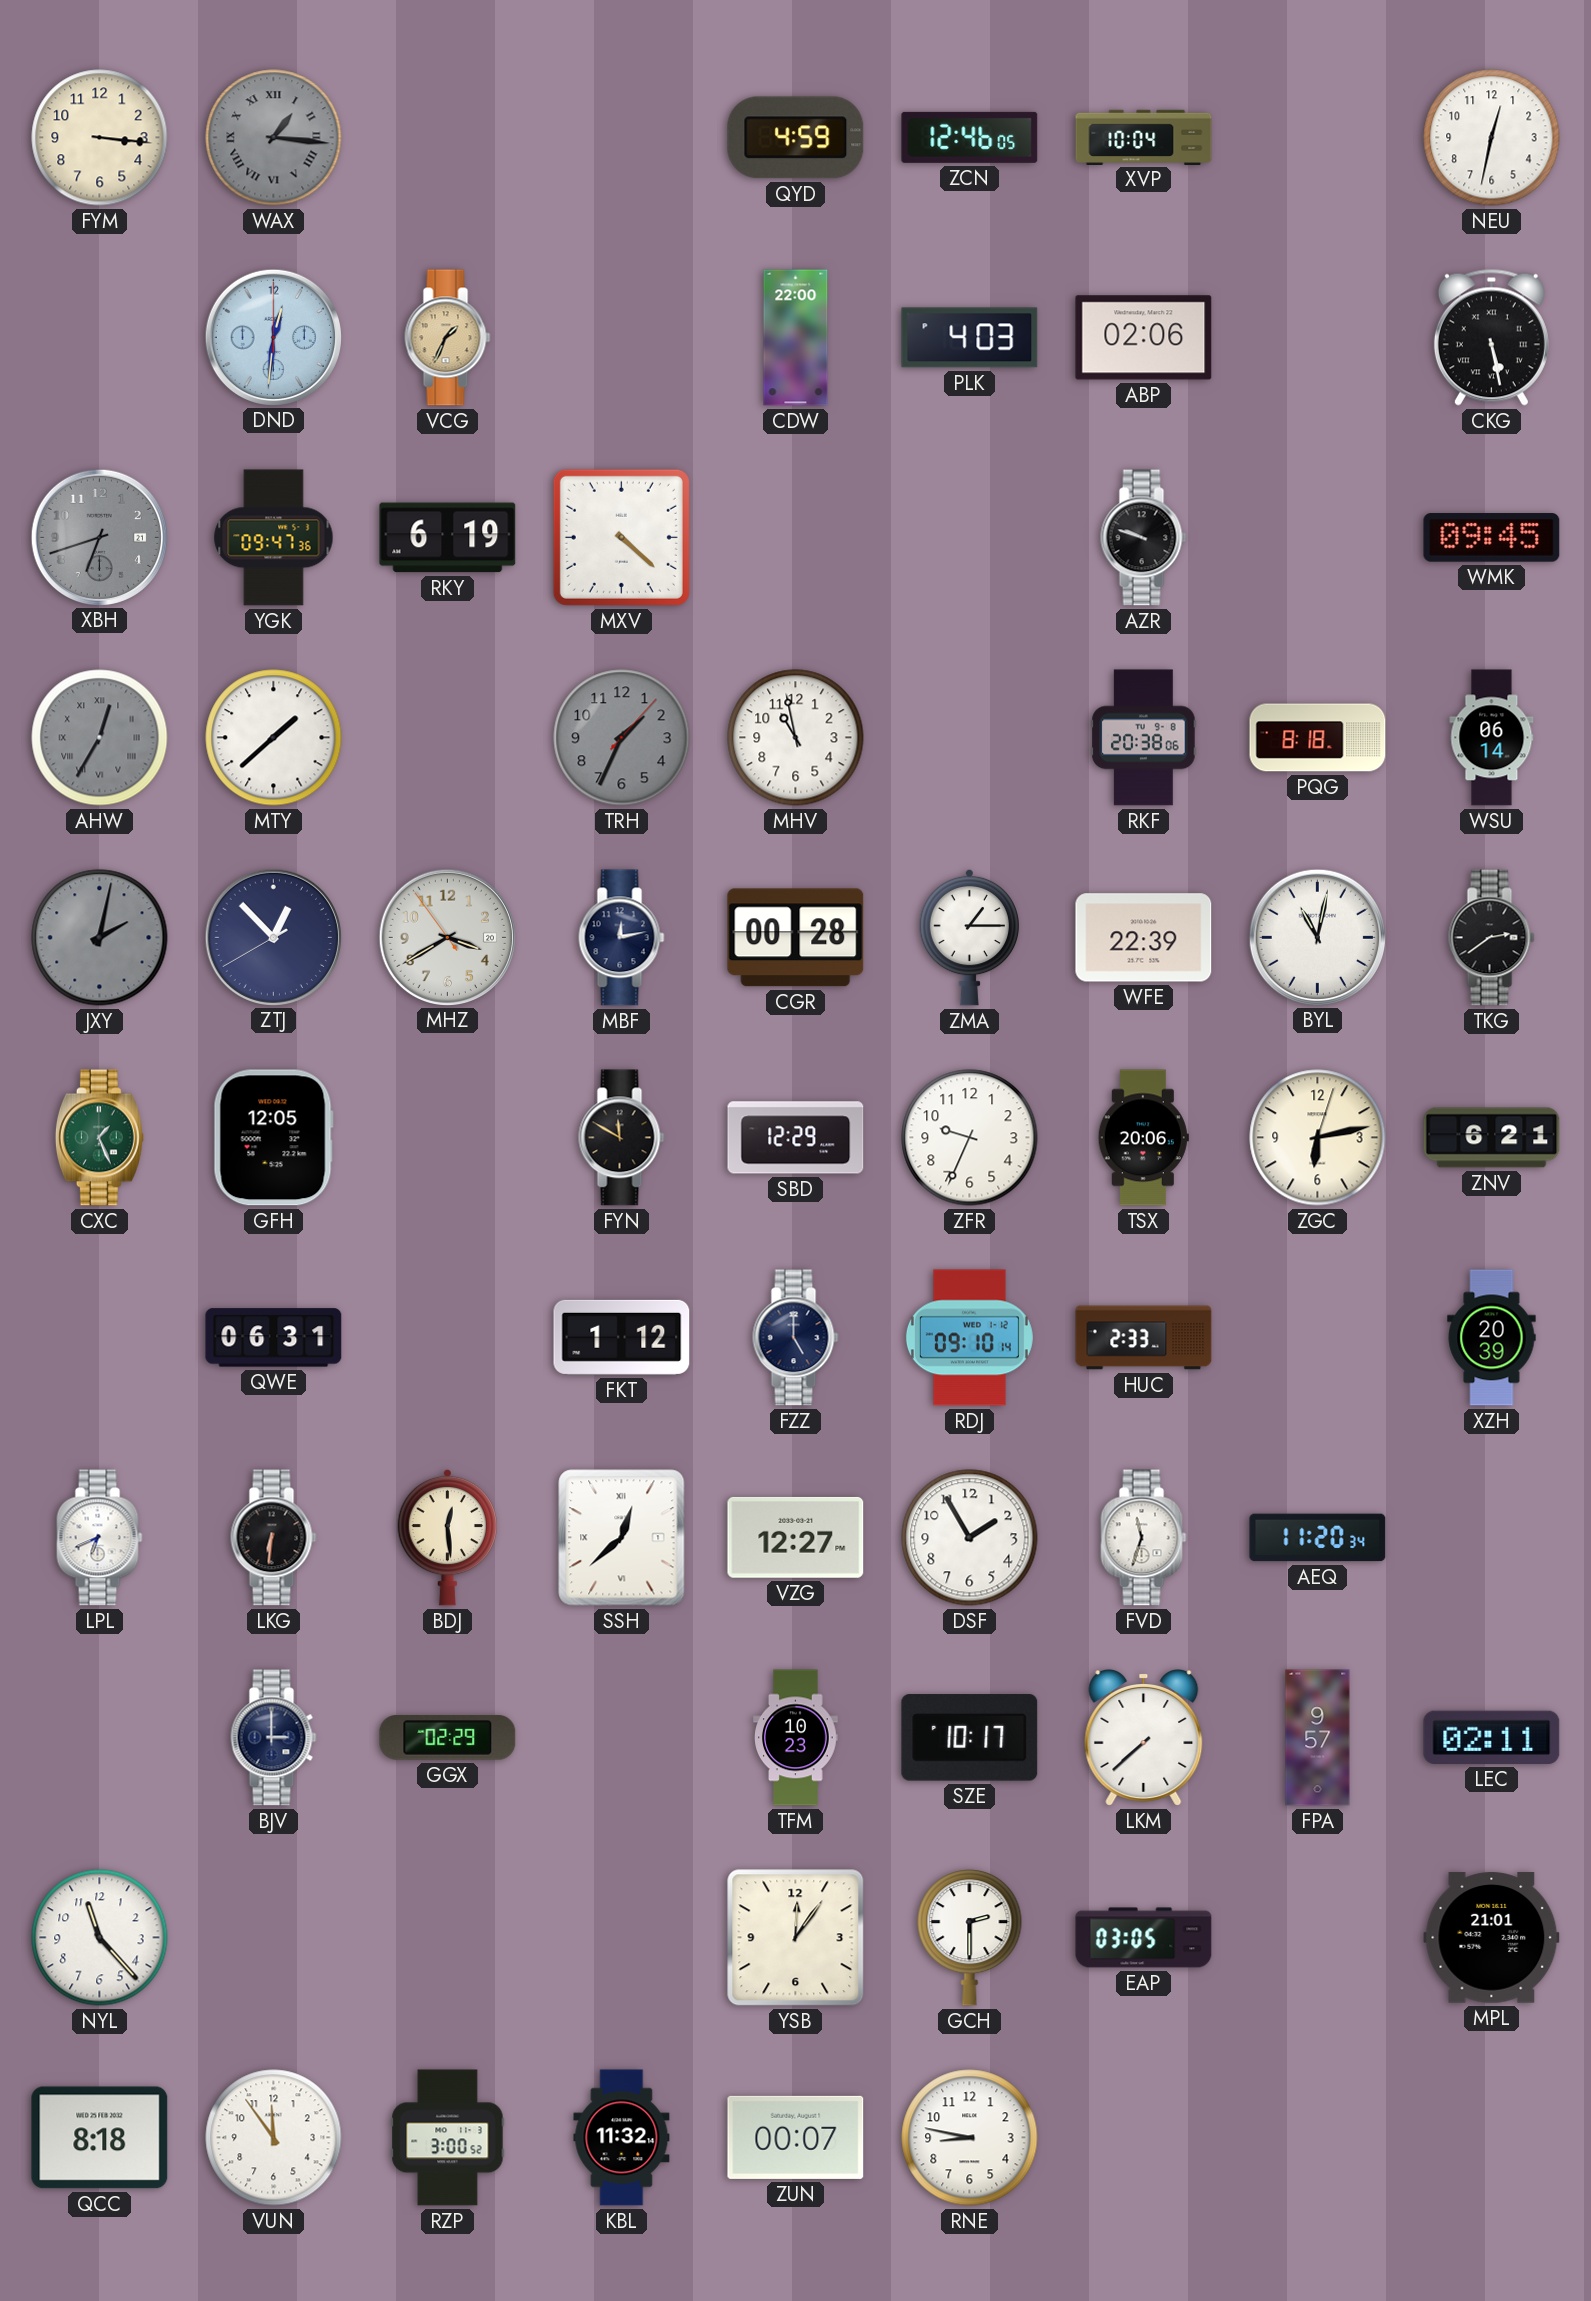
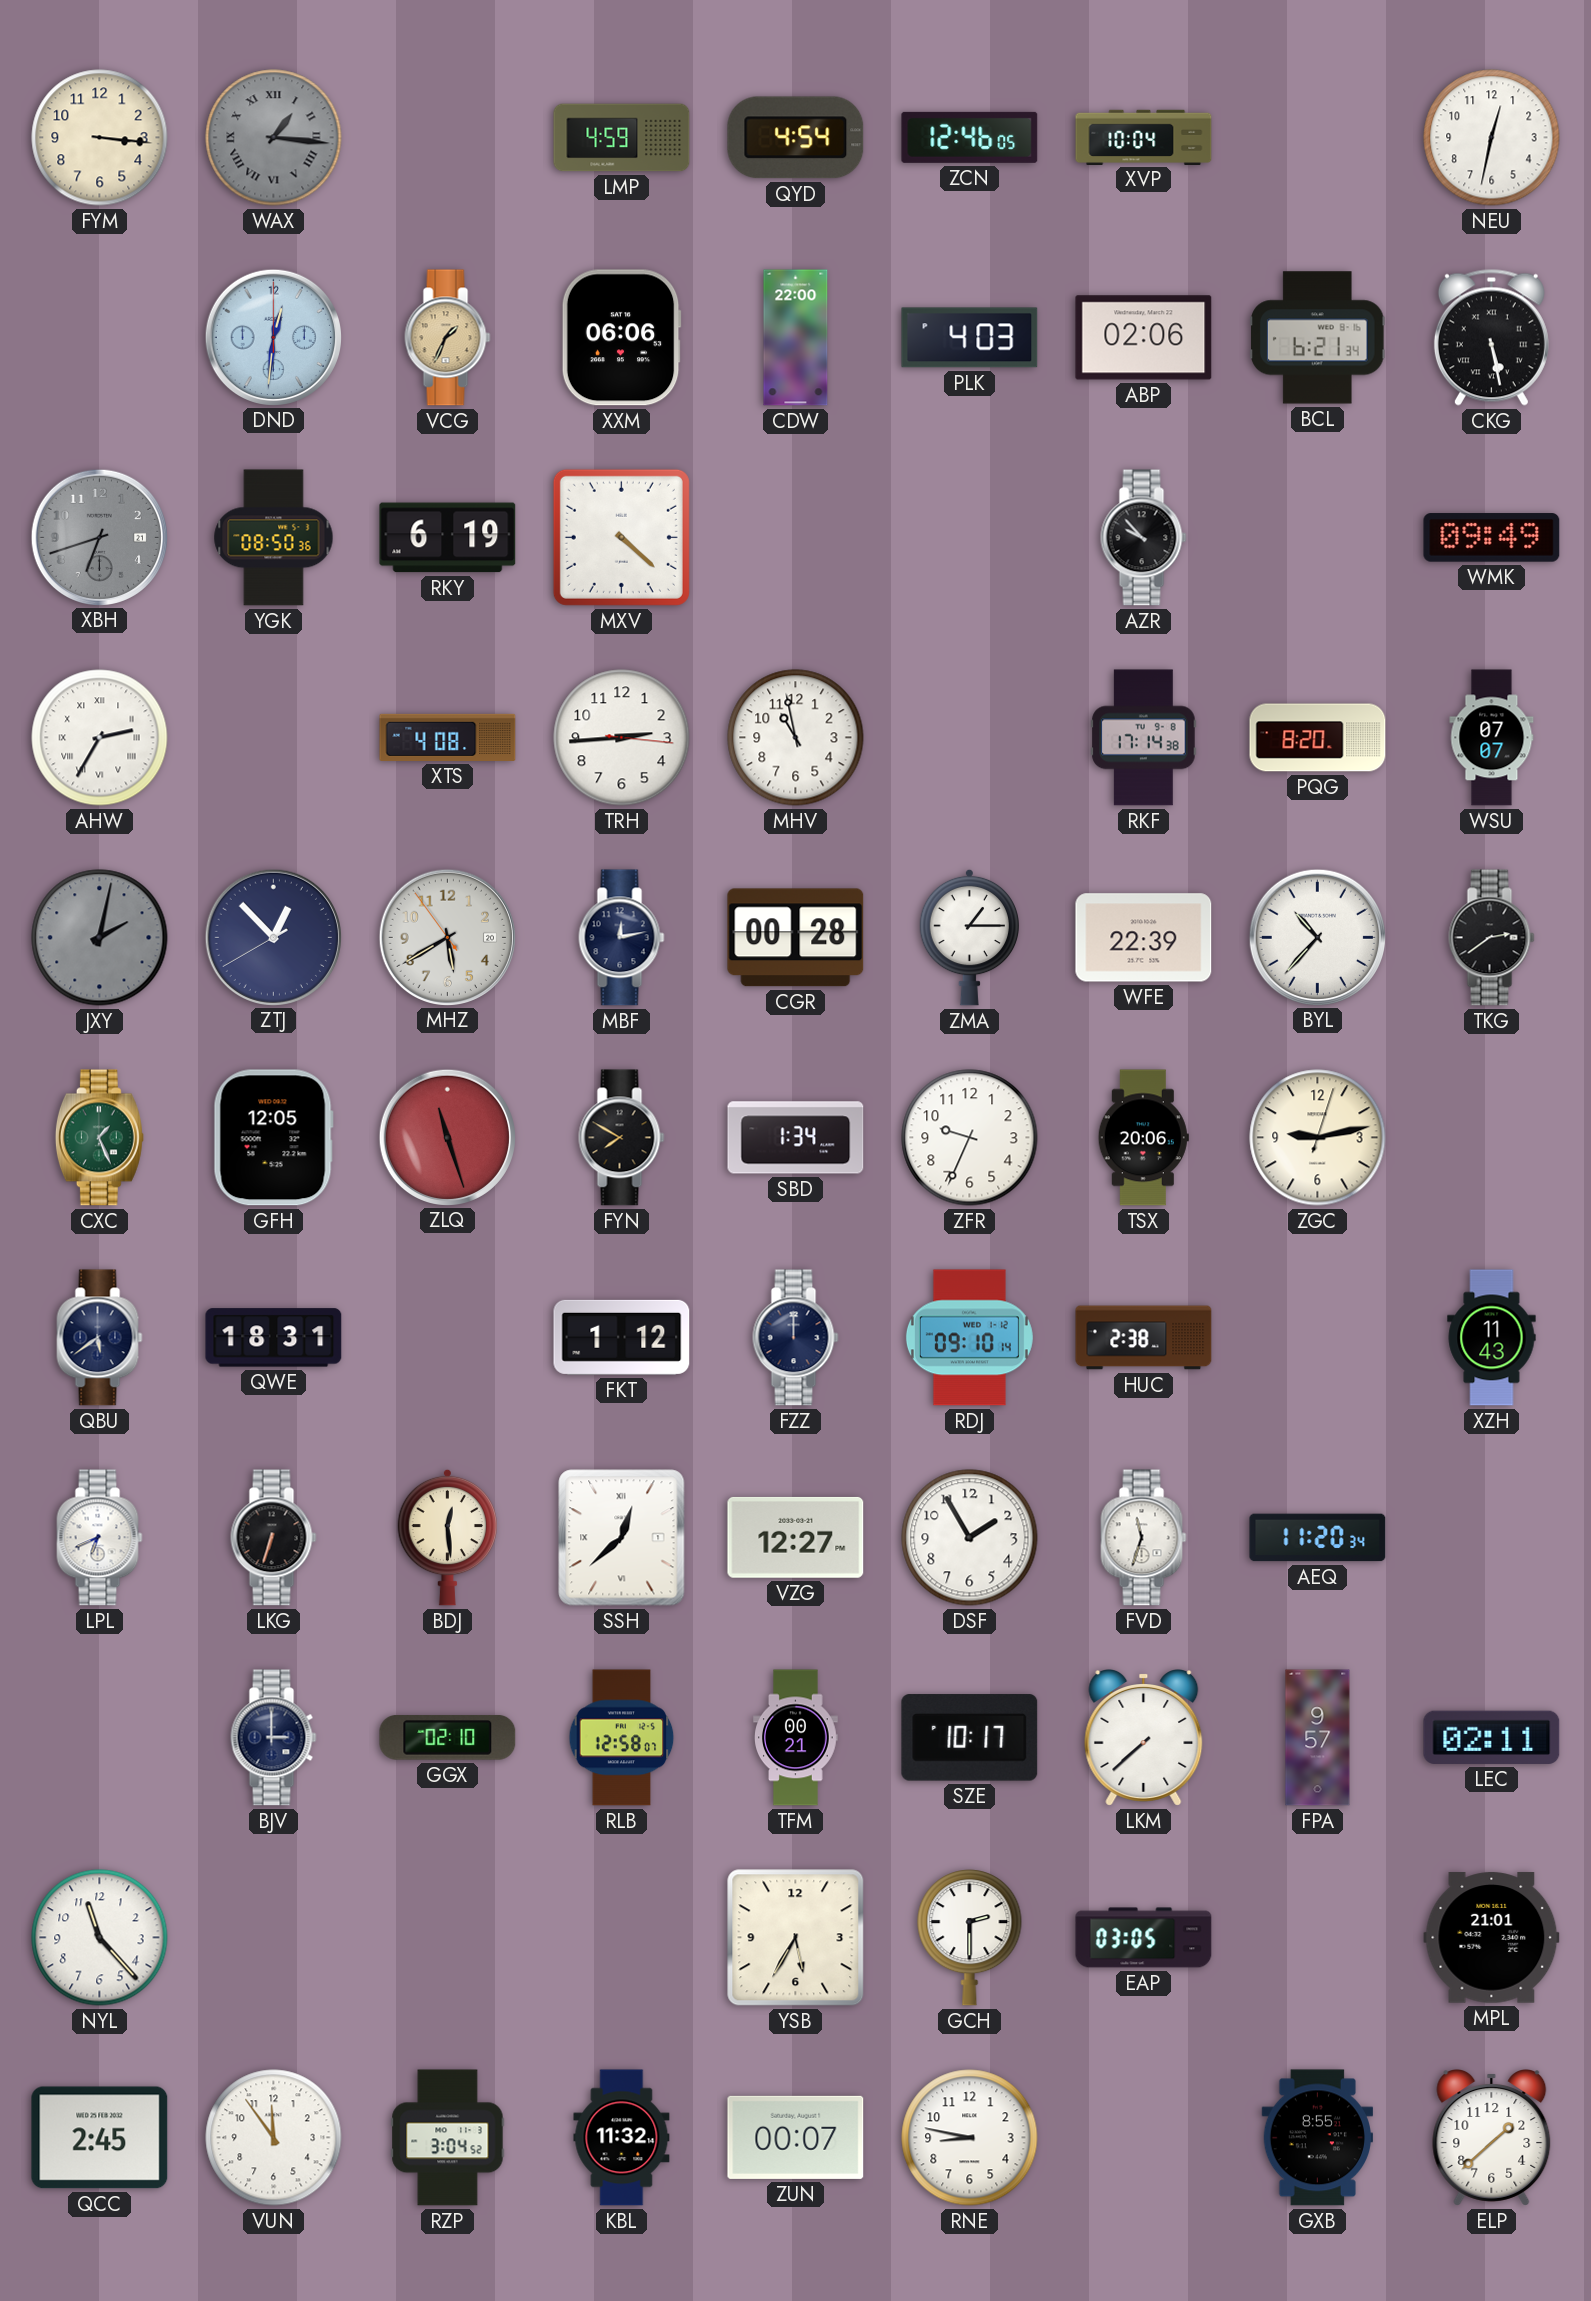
LMP: none -> 4:59 (622, 138)
QYD: 4:59 -> 4:54 (796, 138)
XXM: none -> 06:06 (621, 338)
BCL: none -> 6:21 (1317, 338)
YGK: 09:47 -> 08:50 (274, 538)
AZR: 9:48 -> 9:53 (1144, 538)
WMK: 09:45 -> 09:49 (1492, 538)
AHW: 12:35 -> 2:35 (100, 738)
AHW dial: grey -> white (100, 738)
MTY: 1:38 -> none (274, 738)
XTS: none -> 4:08 (448, 737)
TRH: 1:34 -> 2:44 (622, 738)
TRH dial: grey -> white (622, 738)
RKF: 20:38 -> 17:14 (1144, 738)
PQG: 8:18 -> 8:20 (1318, 738)
WSU: 06:14 -> 07:07 (1492, 738)
MHZ: 3:39 -> 5:39 (447, 937)
BYL: 11:02 -> 10:37 (1317, 937)
ZLQ: none -> 11:27 (447, 1137)
FYN: 11:50 -> 7:50 (622, 1138)
SBD: 12:29 -> 1:34 (796, 1138)
ZGC: 6:13 -> 9:13 (1318, 1138)
ZNV: 6:21 -> none (1492, 1138)
QBU: none -> 5:39 (100, 1338)
QWE: 06:31 -> 18:31 (274, 1338)
FZZ: 5:00 -> 12:00 (796, 1338)
HUC: 2:33 -> 2:38 (1144, 1338)
XZH: 20:39 -> 11:43 (1492, 1338)
LKG: 6:31 -> 6:33 (274, 1538)
GGX: 02:29 -> 02:10 (448, 1738)
RLB: none -> 12:58 (622, 1738)
TFM: 10:23 -> 00:21 (796, 1738)
YSB: 12:06 -> 5:35 (796, 1938)
QCC: 8:18 -> 2:45 (100, 2138)
RZP: 3:00 -> 3:04 (448, 2138)
GXB: none -> 8:55 (1317, 2138)
ELP: none -> 1:38 (1492, 2138)
